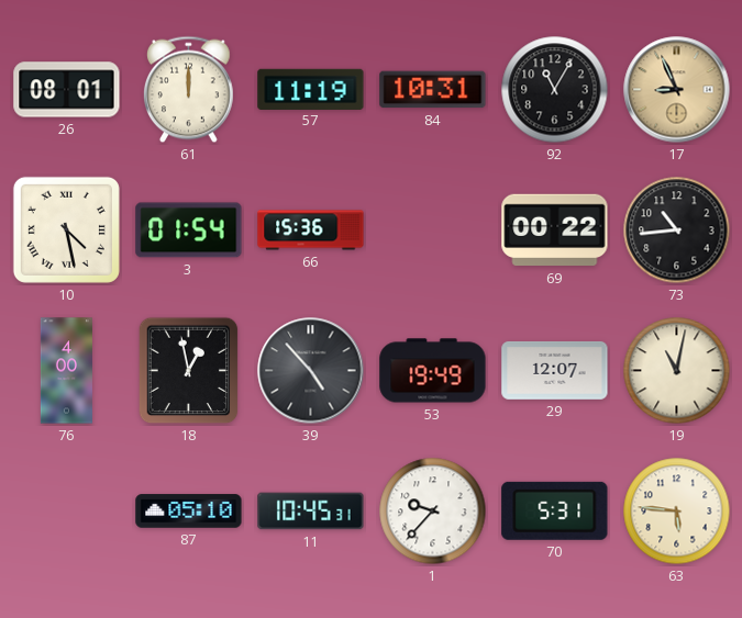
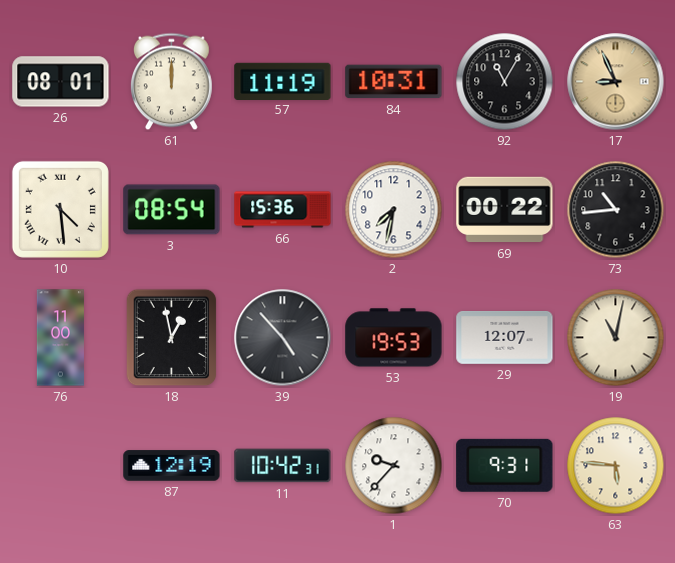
10: 4:28 -> 4:29 (60, 209)
3: 01:54 -> 08:54 (172, 210)
2: none -> 7:32 (394, 210)
76: 4:00 -> 11:00 (60, 338)
53: 19:49 -> 19:53 (394, 338)
87: 05:10 -> 12:19 (172, 466)
11: 10:45 -> 10:42 (283, 466)
70: 5:31 -> 9:31 (505, 465)
